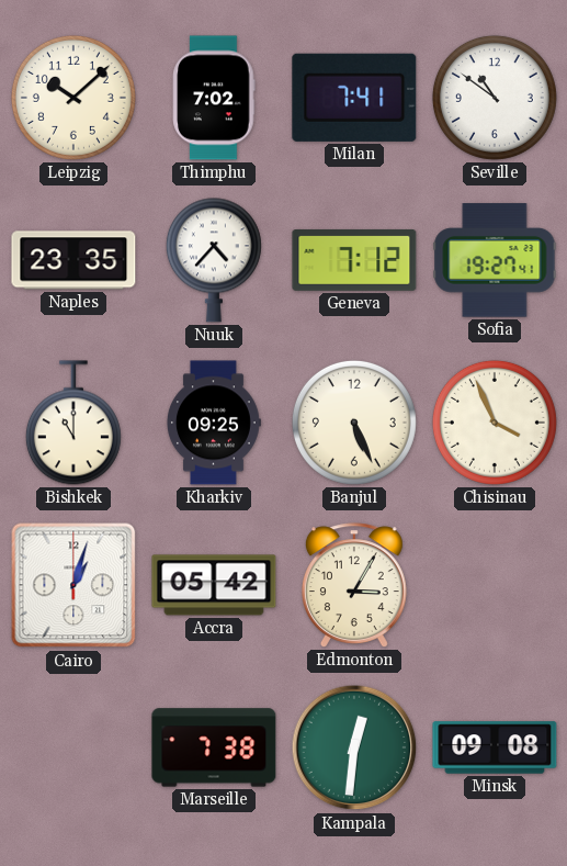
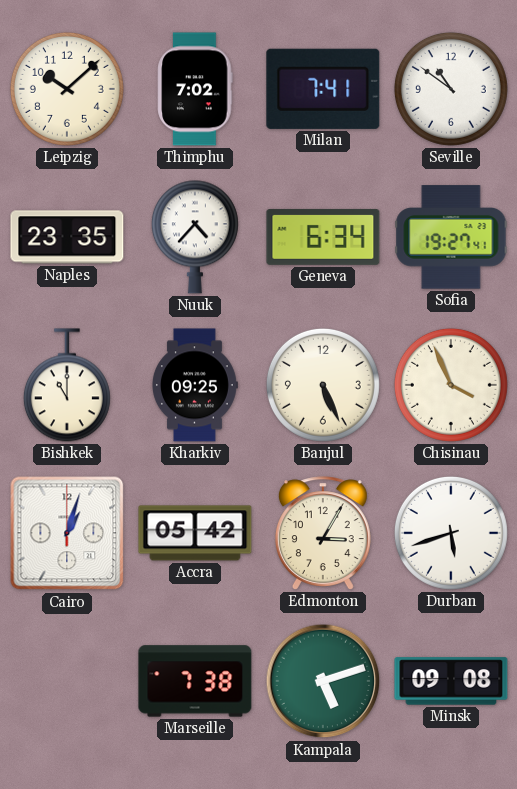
Geneva: 7:12 -> 6:34 (323, 237)
Durban: none -> 5:42 (451, 533)
Kampala: 12:31 -> 5:12 (323, 681)
